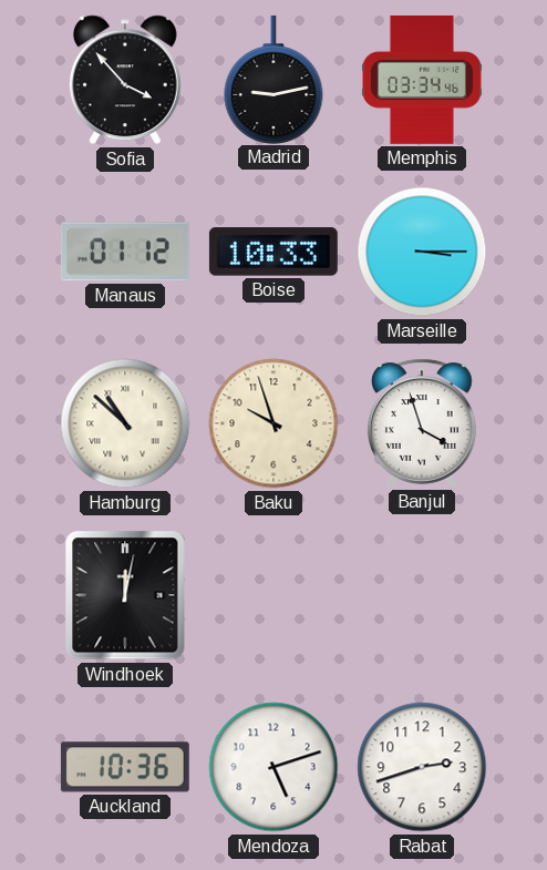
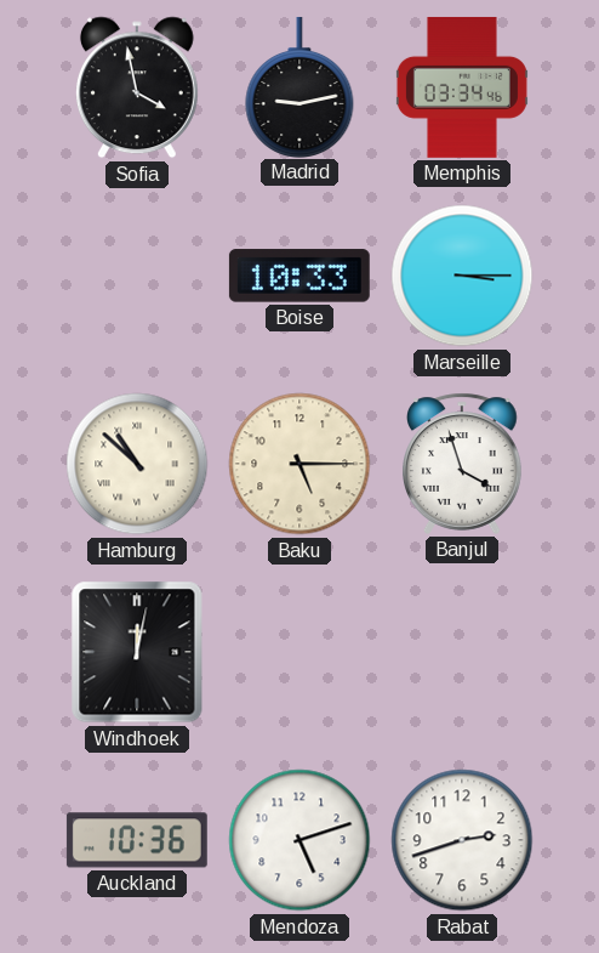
Sofia: 3:53 -> 3:58 (137, 87)
Manaus: 01:12 -> none (125, 252)
Baku: 9:57 -> 5:15 (299, 464)
